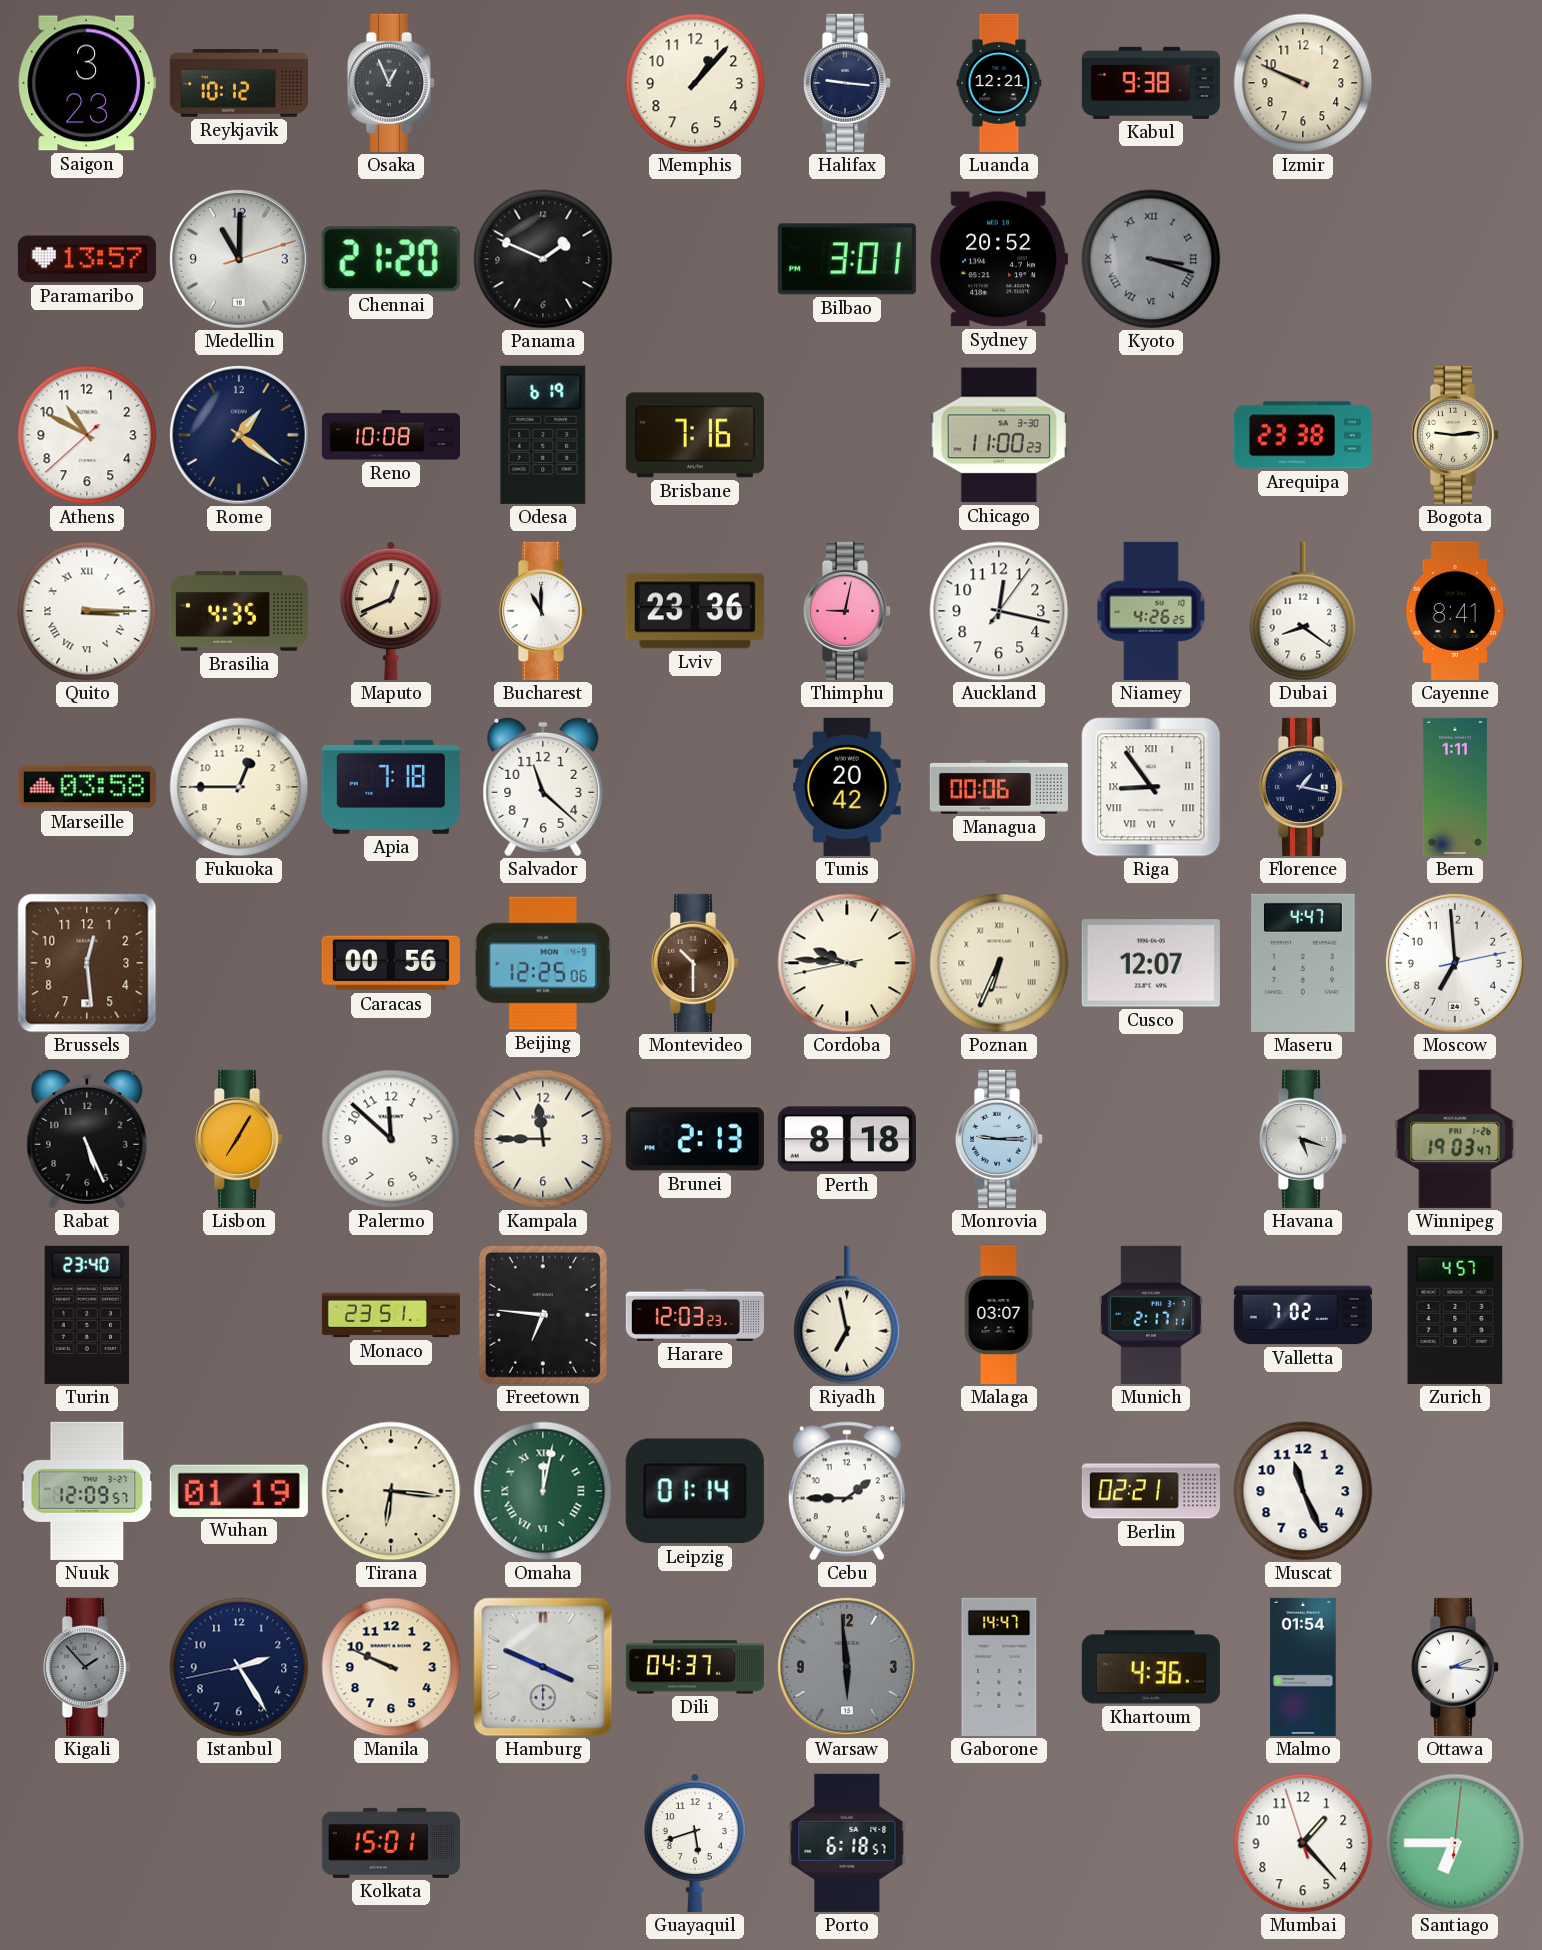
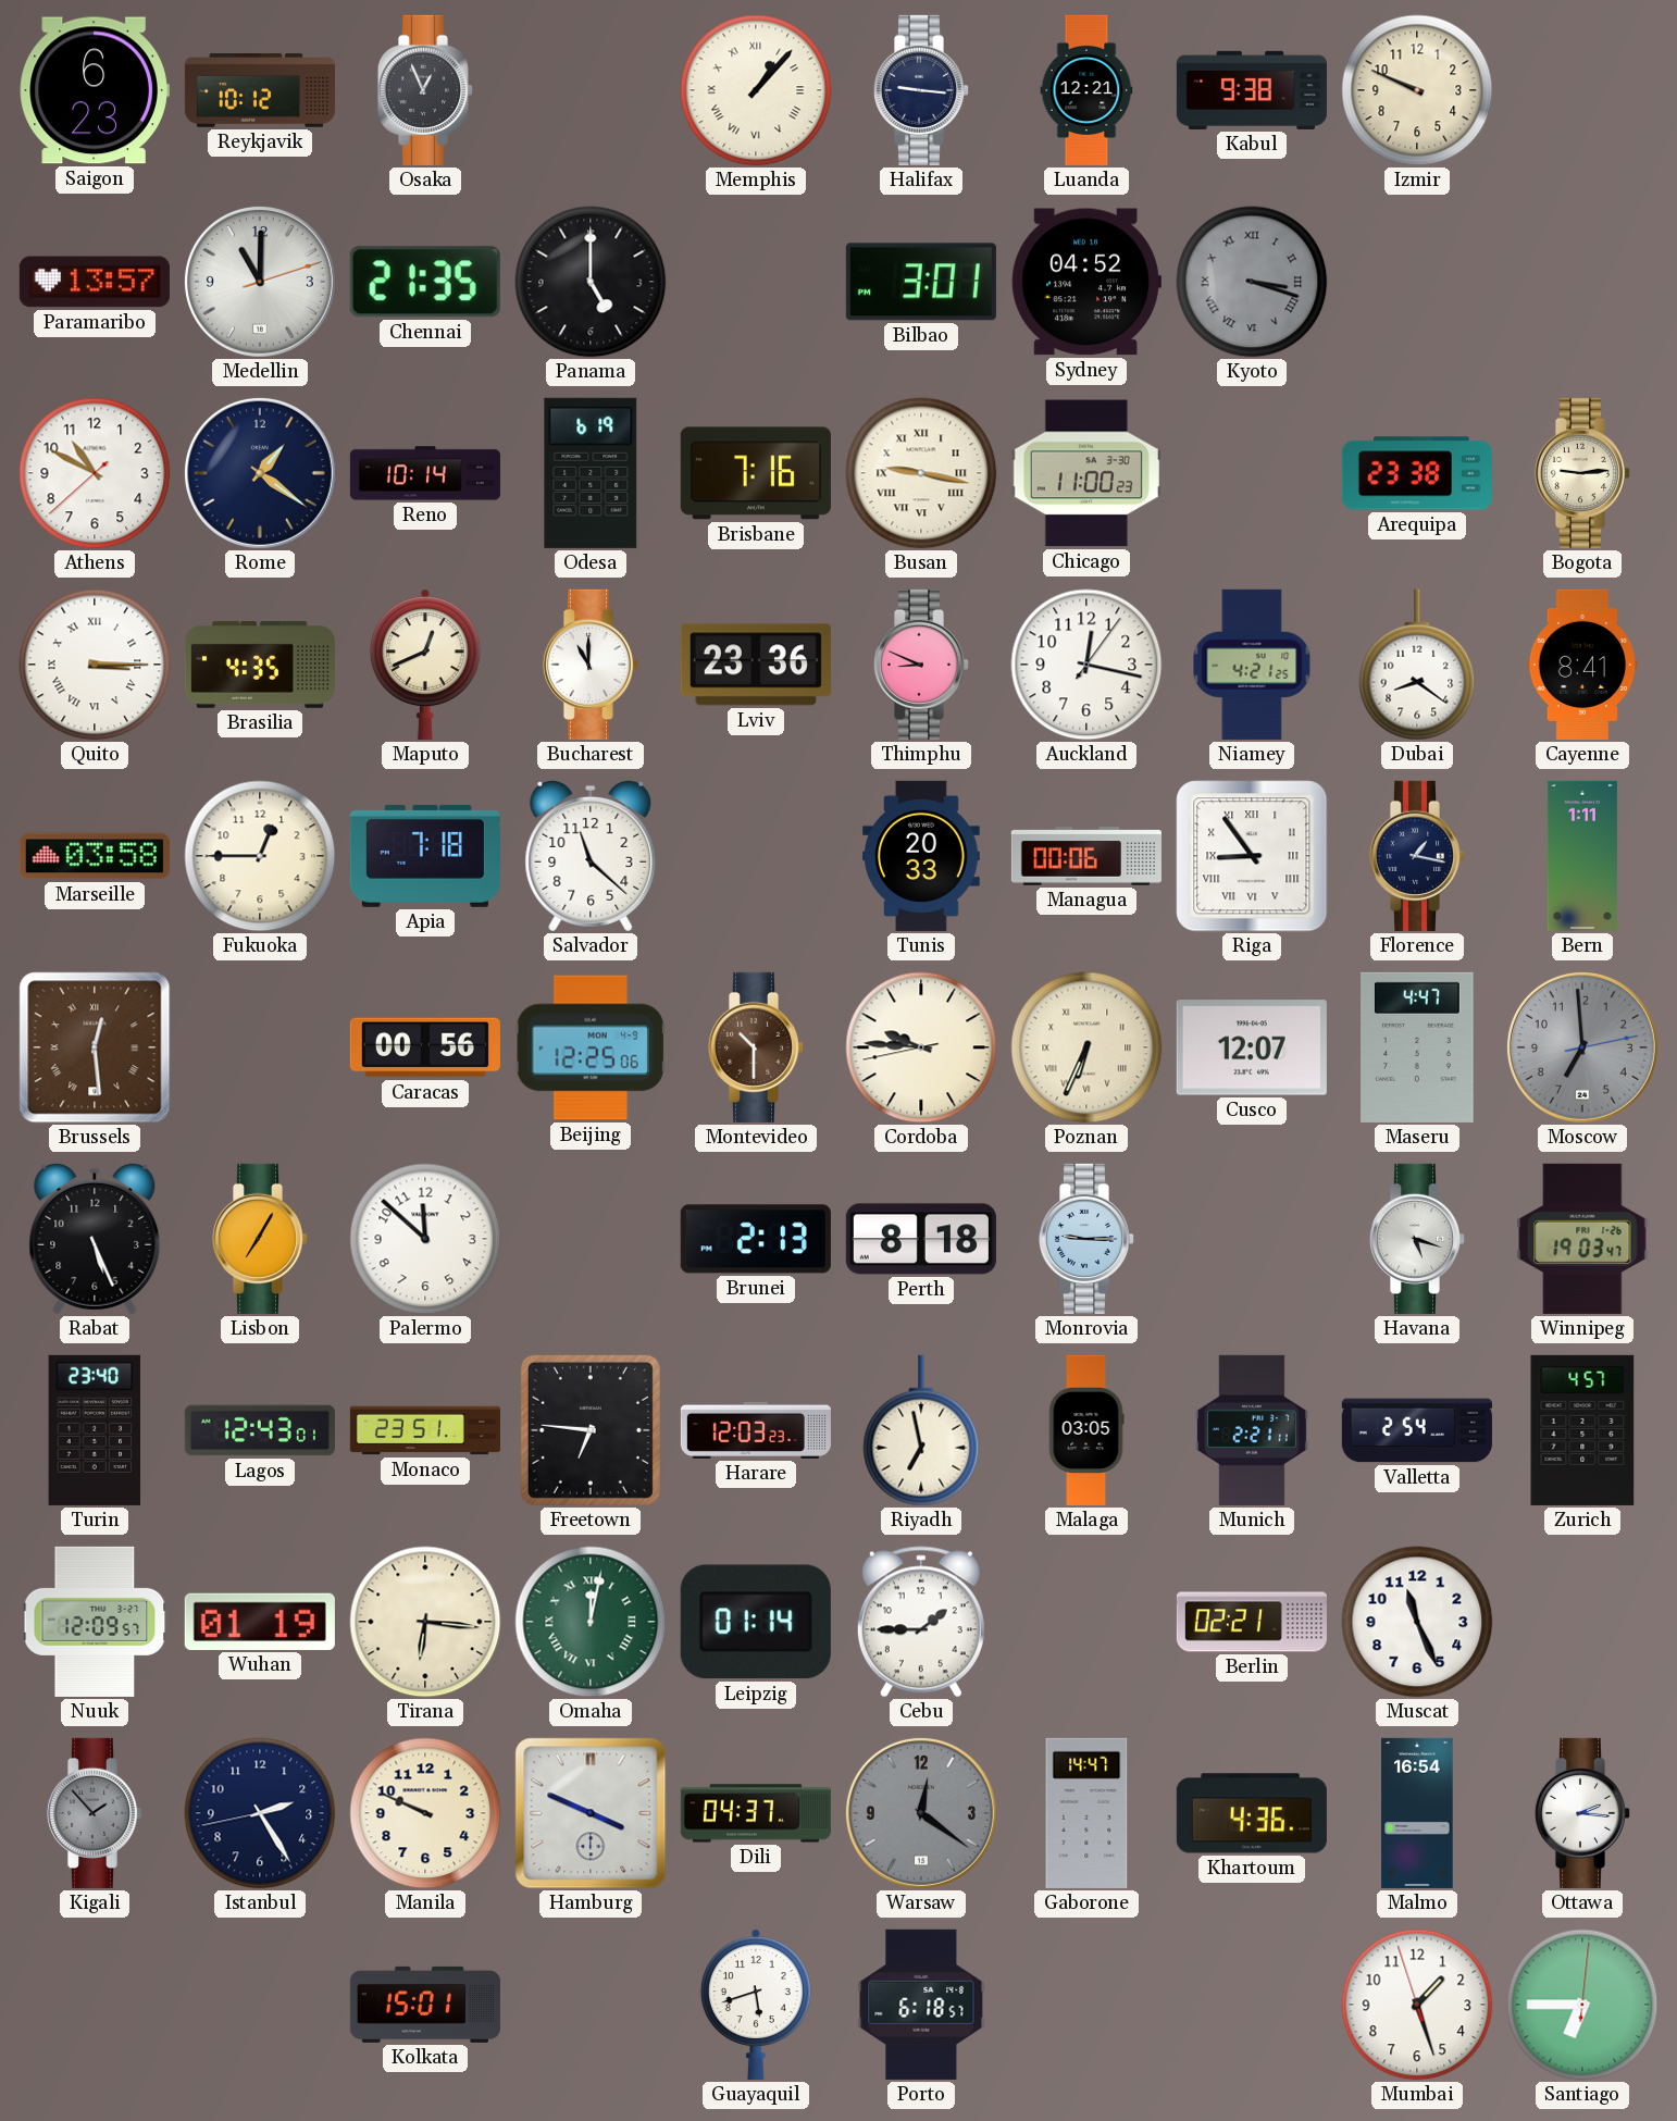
Saigon: 3:23 -> 6:23 (95, 90)
Memphis numerals: Arabic -> Roman (756, 90)
Chennai: 21:20 -> 21:35 (425, 282)
Panama: 1:49 -> 5:00 (591, 282)
Sydney: 20:52 -> 04:52 (1086, 282)
Reno: 10:08 -> 10:14 (425, 473)
Busan: none -> 9:17 (921, 473)
Thimphu: 9:02 -> 8:49 (921, 665)
Niamey: 4:26 -> 4:21 (1252, 665)
Tunis: 20:42 -> 20:33 (922, 856)
Brussels numerals: Arabic -> Roman (95, 1047)
Moscow dial: white -> grey (1582, 1047)
Kampala: 11:45 -> none (543, 1139)
Lagos: none -> 12:43 (260, 1430)
Malaga: 03:07 -> 03:05 (1086, 1430)
Munich: 2:17 -> 2:21 (1252, 1430)
Valletta: 7:02 -> 2:54 (1417, 1430)
Warsaw: 5:59 -> 12:21 (921, 1813)
Malmo: 01:54 -> 16:54 (1417, 1813)
Mumbai: 1:22 -> 1:26 (1417, 2005)
